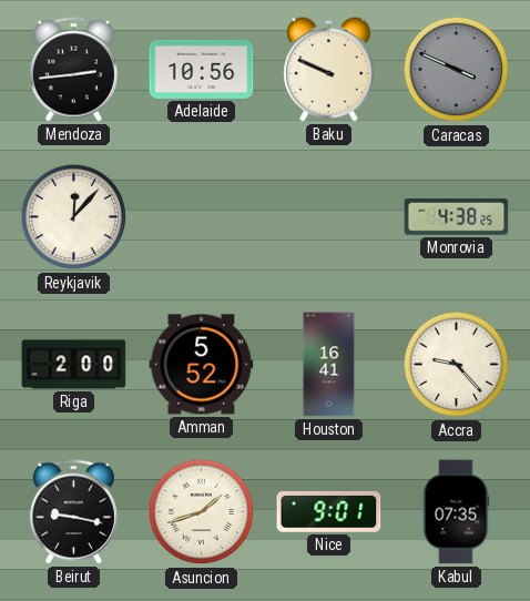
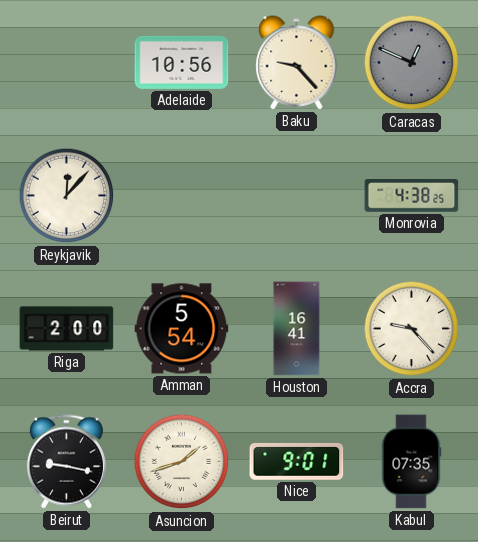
Mendoza: 2:44 -> none (73, 70)
Baku: 9:49 -> 9:23 (297, 63)
Caracas: 3:49 -> 12:49 (412, 63)
Amman: 5:52 -> 5:54 (182, 329)
